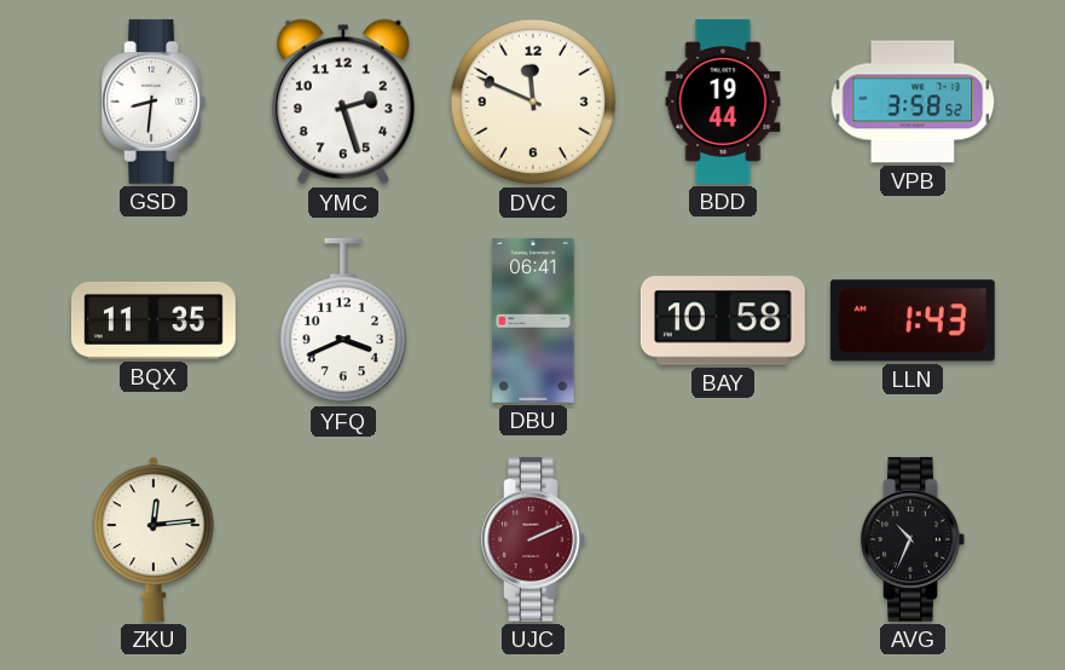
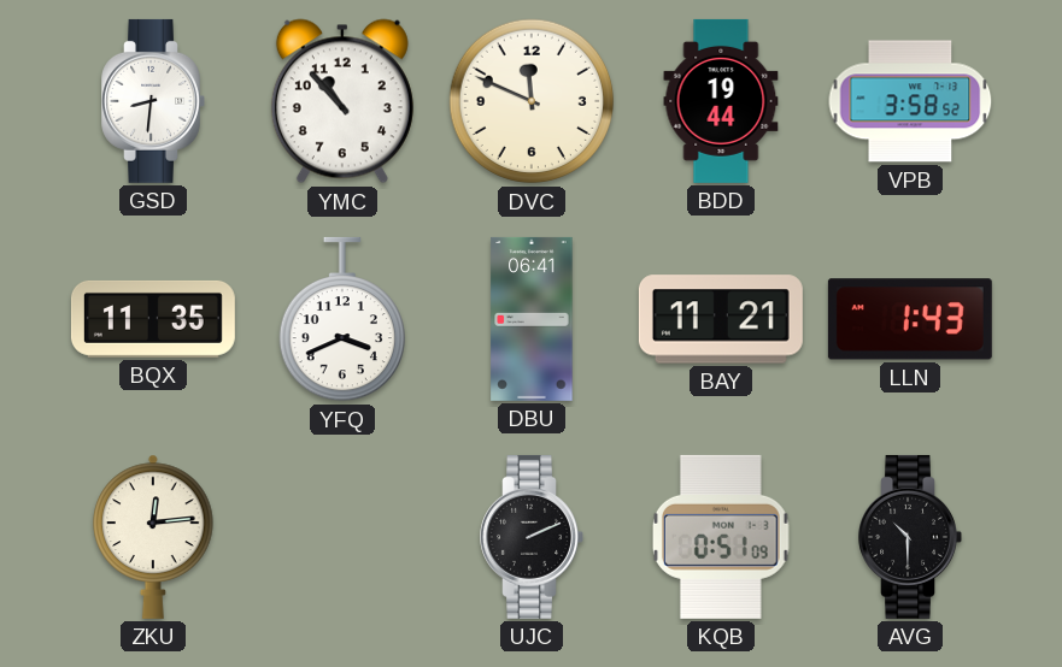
YMC: 2:27 -> 10:53 (342, 101)
BAY: 10:58 -> 11:21 (721, 319)
UJC dial: burgundy -> black (532, 537)
KQB: none -> 0:51 (721, 537)
AVG: 10:34 -> 10:30 (910, 537)
